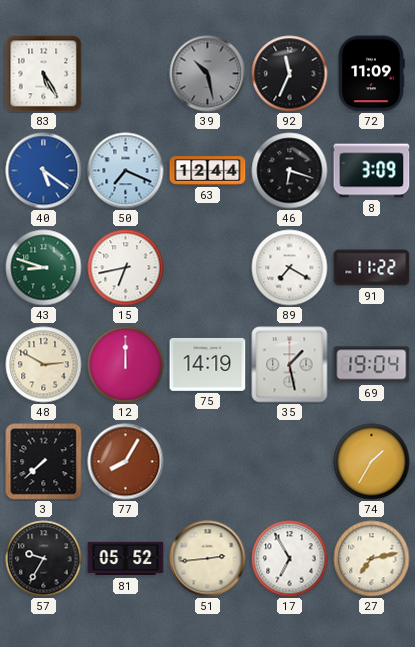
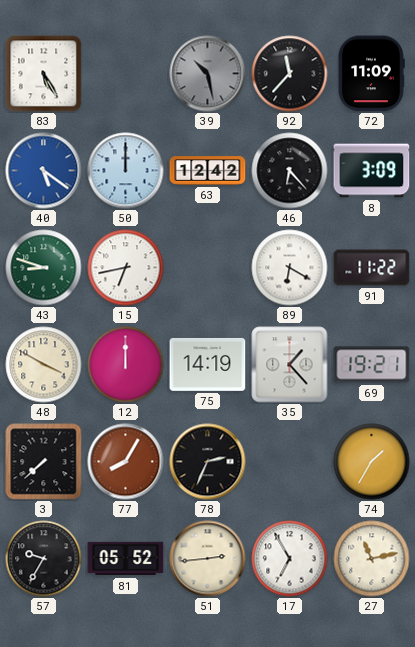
92: 11:34 -> 11:37 (290, 74)
50: 7:19 -> 12:00 (126, 171)
63: 12:44 -> 12:42 (208, 171)
46: 6:18 -> 6:23 (290, 171)
89: 7:20 -> 6:20 (290, 268)
48: 2:50 -> 3:50 (44, 365)
35: 1:28 -> 1:23 (290, 365)
69: 19:04 -> 19:21 (372, 365)
78: none -> 2:34 (208, 462)
27: 7:13 -> 11:13 (372, 559)
